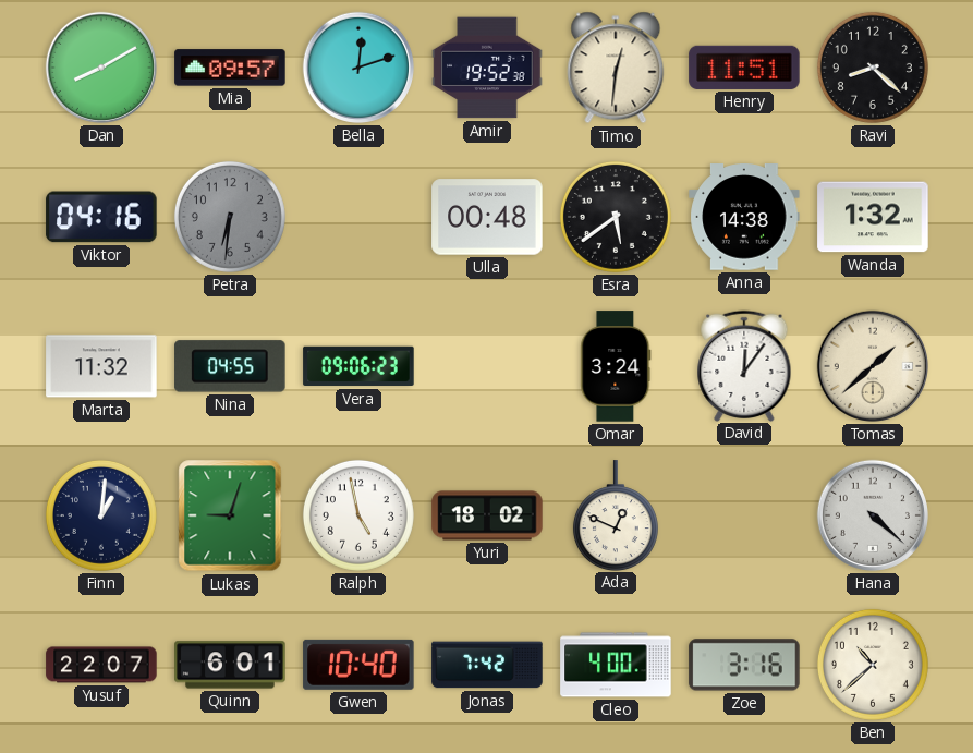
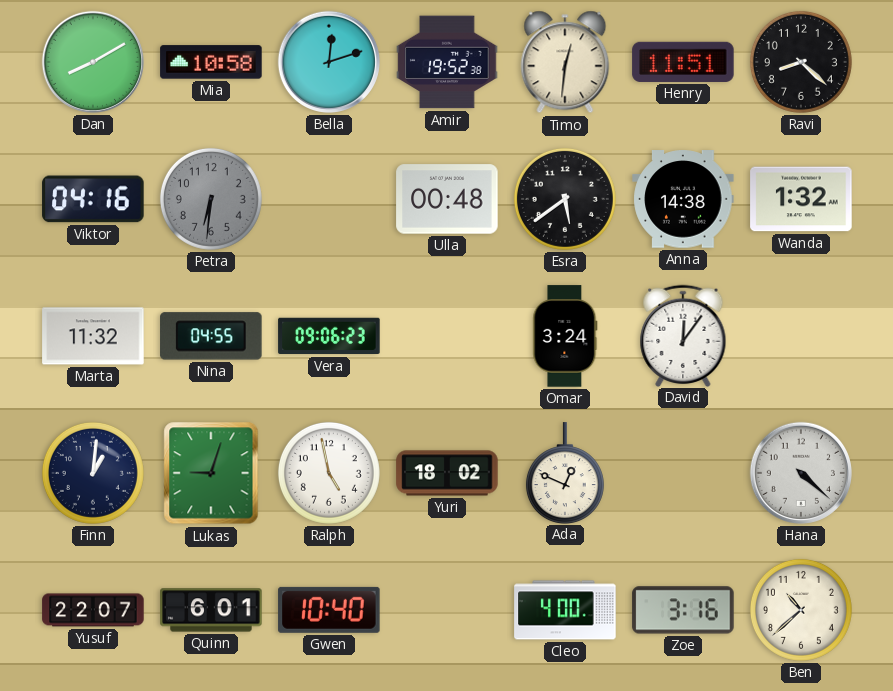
Mia: 09:57 -> 10:58 (211, 62)
Tomas: 1:38 -> none (873, 366)
Jonas: 7:42 -> none (487, 665)
